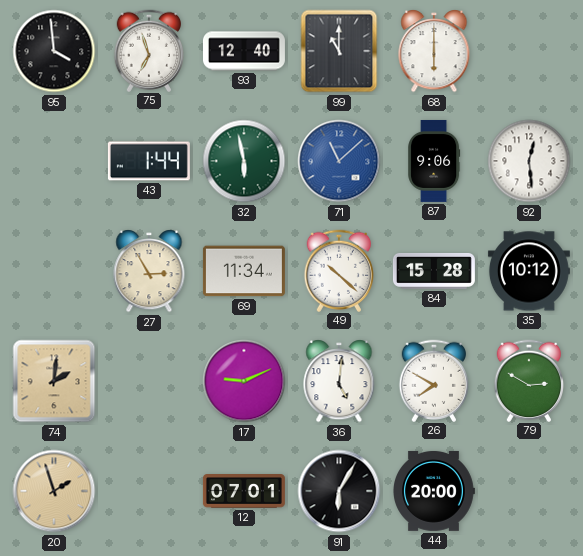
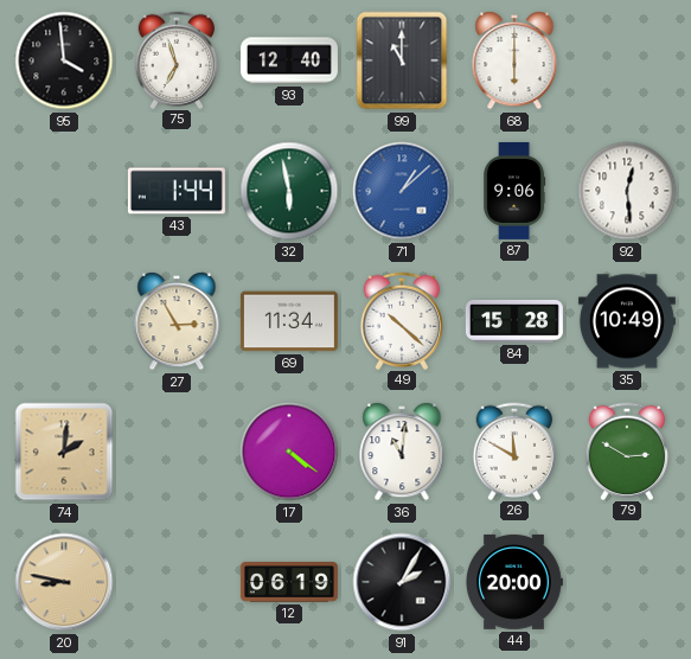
71: 11:08 -> 1:08 (402, 191)
35: 10:12 -> 10:49 (627, 321)
17: 9:11 -> 4:21 (289, 452)
36: 5:01 -> 11:01 (402, 452)
26: 7:50 -> 11:50 (514, 450)
20: 1:57 -> 8:47 (64, 582)
12: 07:01 -> 06:19 (289, 582)
91: 6:05 -> 2:05 (402, 582)
